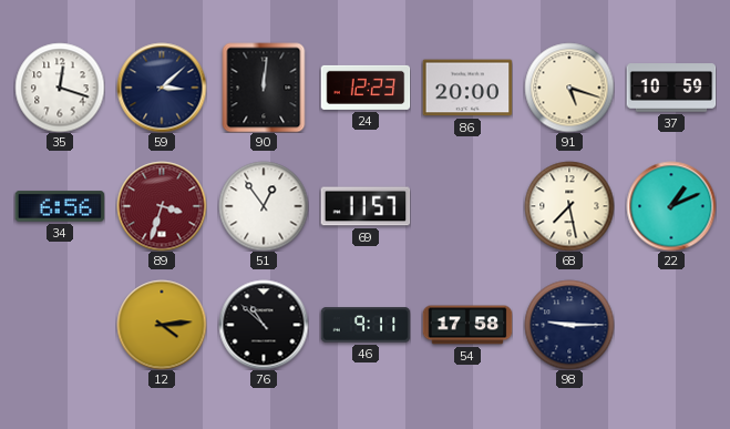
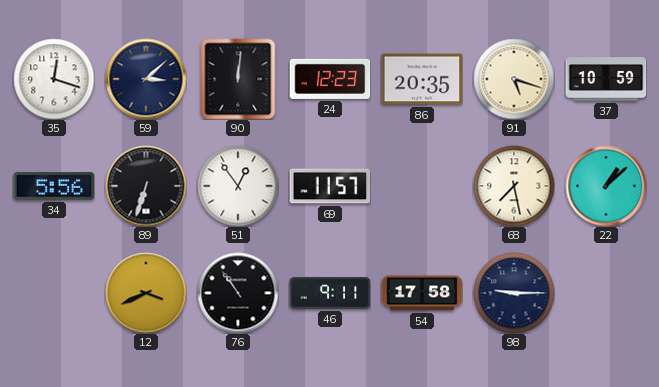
86: 20:00 -> 20:35 (422, 79)
34: 6:56 -> 5:56 (54, 186)
89: 3:33 -> 6:33 (146, 186)
89 dial: burgundy -> black (146, 186)
22: 1:11 -> 1:08 (606, 186)
12: 4:14 -> 3:41 (146, 293)
76: 10:52 -> 10:54 (238, 293)
